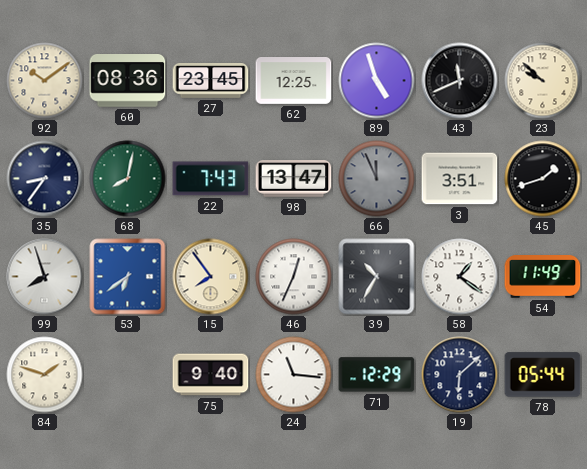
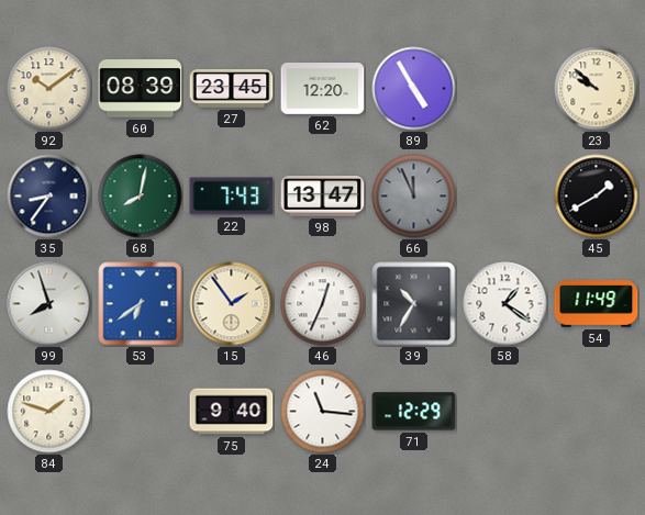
60: 08:36 -> 08:39 (141, 89)
62: 12:25 -> 12:20 (323, 89)
89: 4:57 -> 4:55 (414, 89)
43: 11:41 -> none (460, 81)
3: 3:51 -> none (460, 179)
45: 1:42 -> 1:40 (597, 197)
15: 7:54 -> 1:54 (232, 304)
19: 6:08 -> none (460, 375)
78: 05:44 -> none (543, 375)
